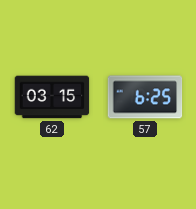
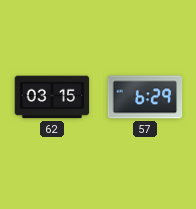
57: 6:25 -> 6:29 (145, 97)
